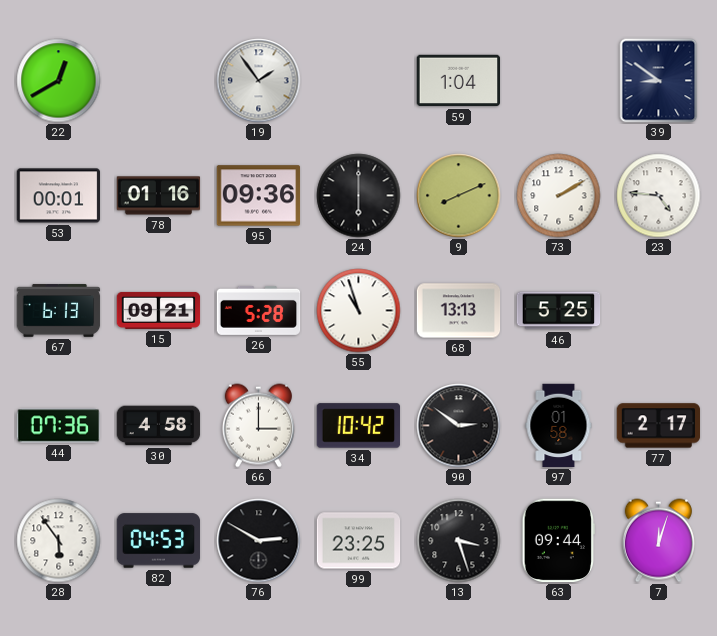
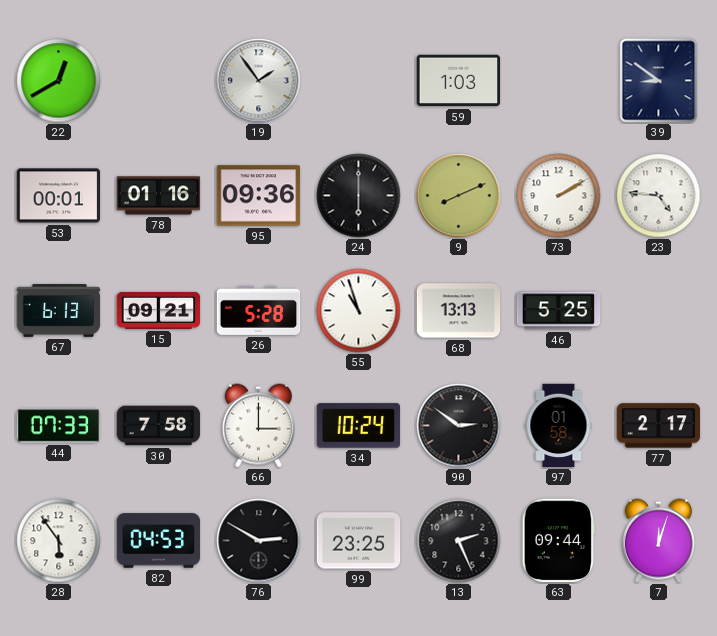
59: 1:04 -> 1:03 (459, 81)
44: 07:36 -> 07:33 (59, 426)
30: 4:58 -> 7:58 (159, 426)
34: 10:42 -> 10:24 (359, 426)
13: 3:27 -> 2:26 (459, 541)
